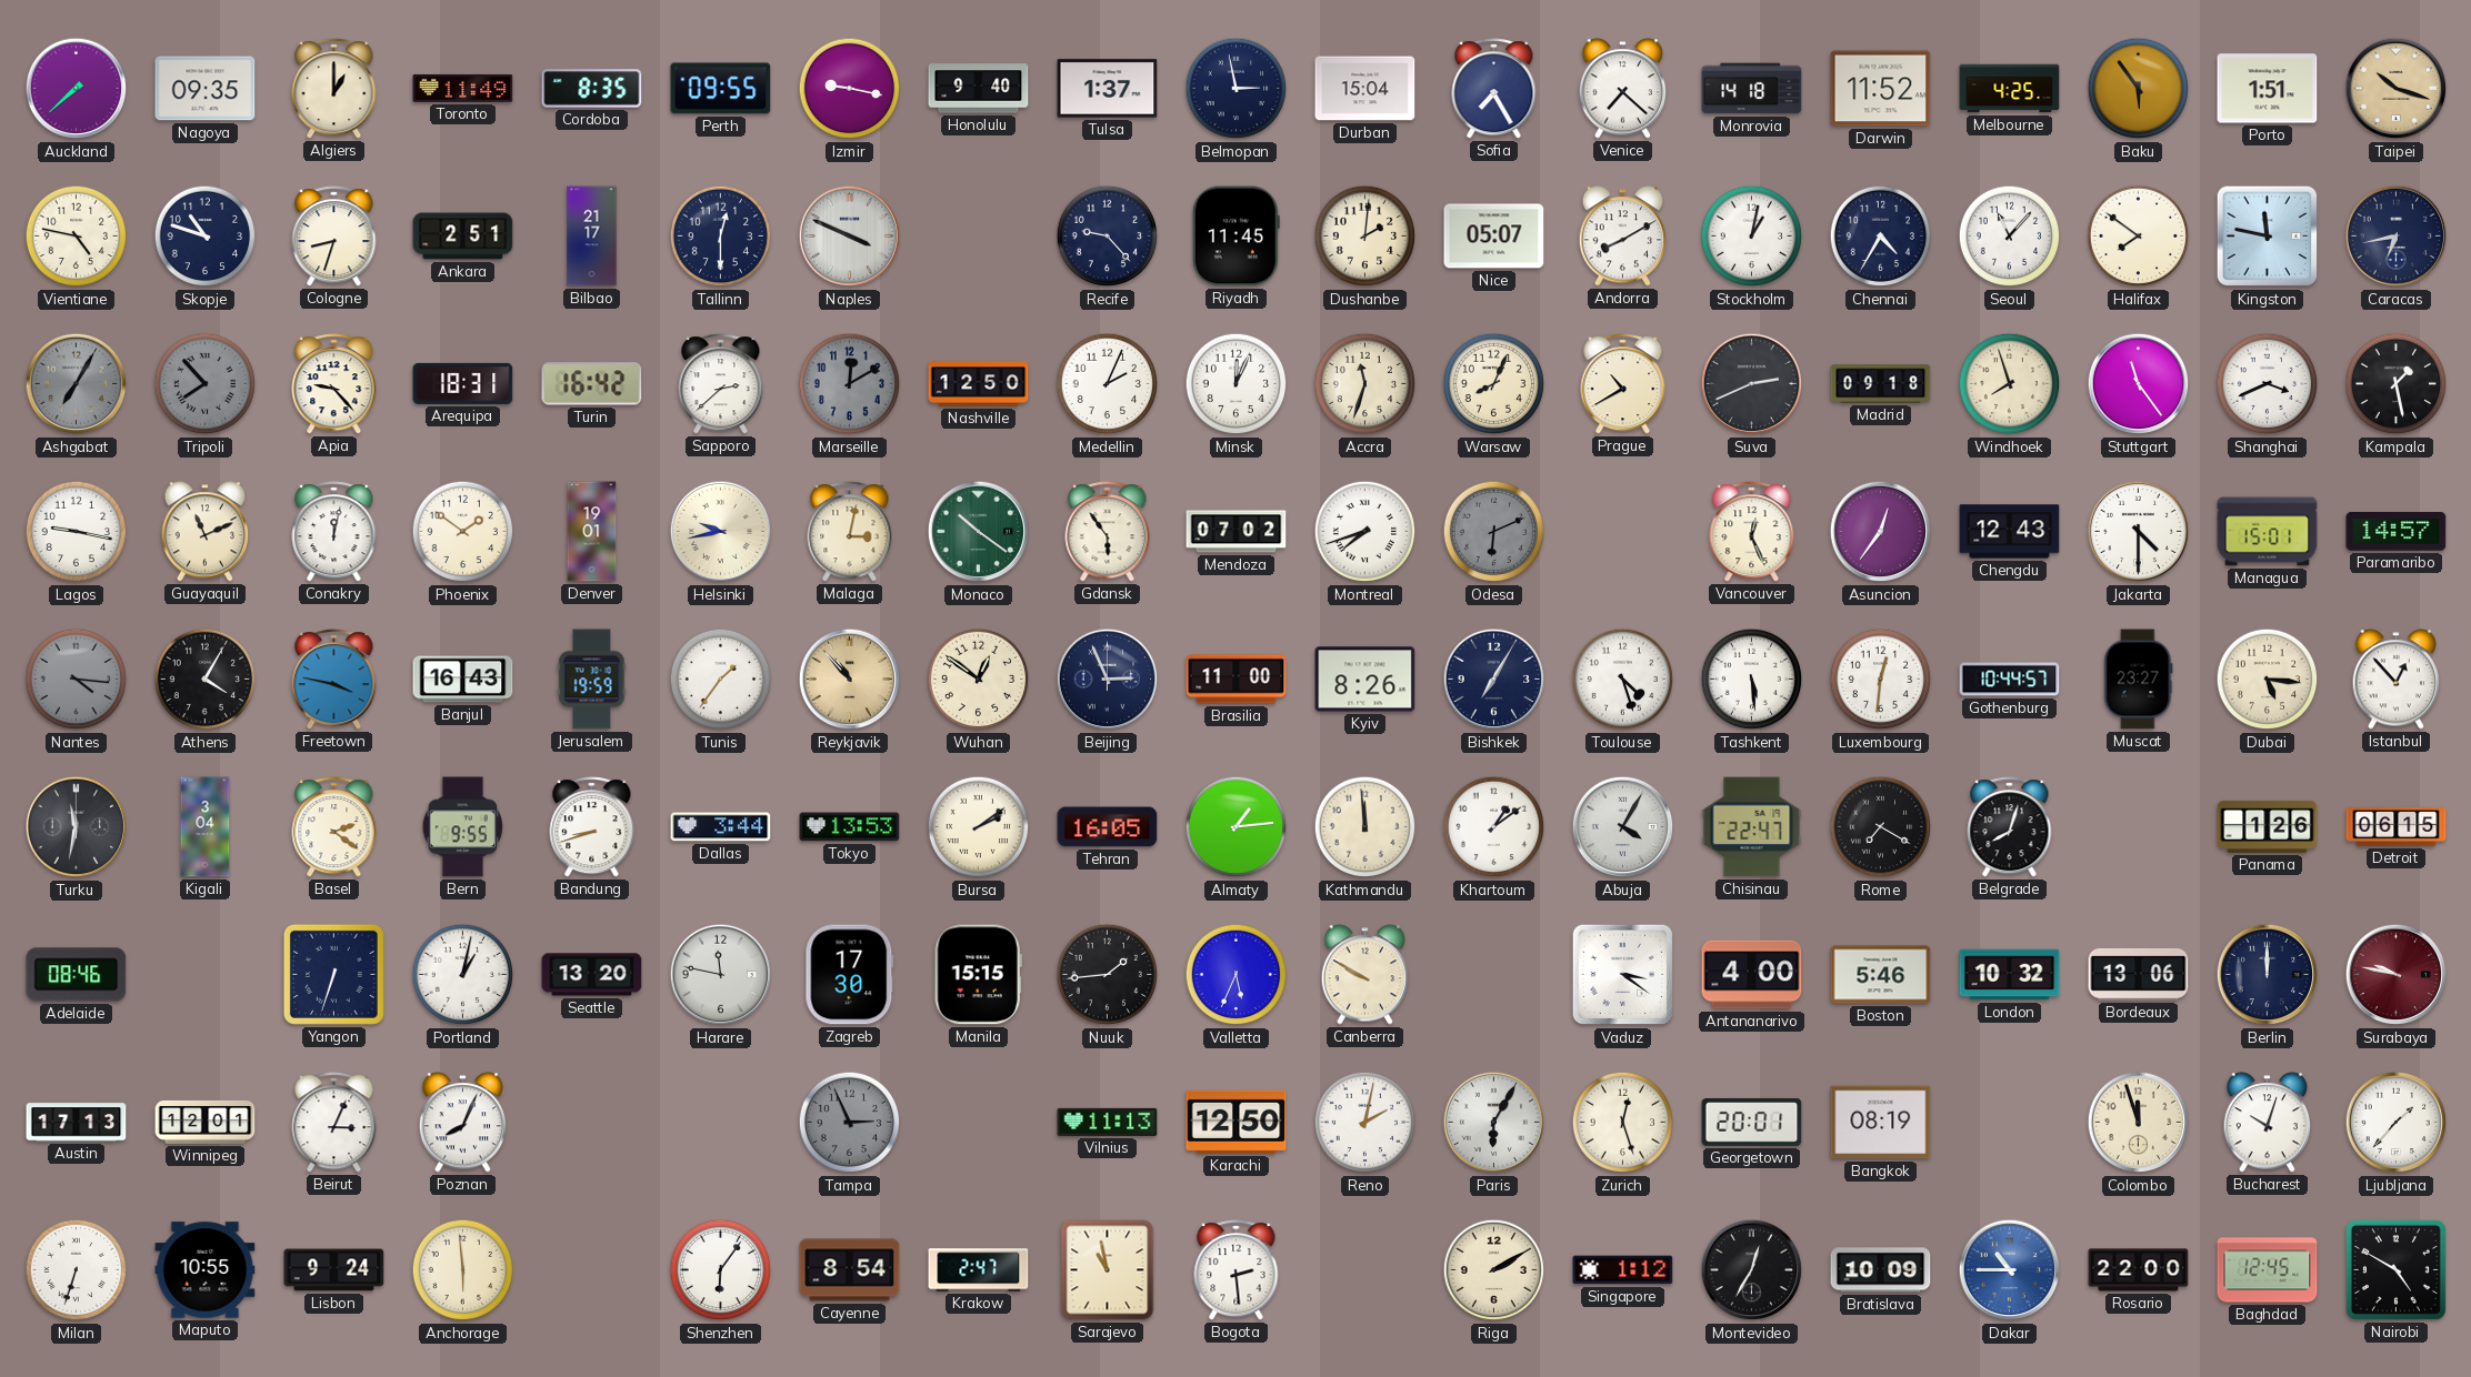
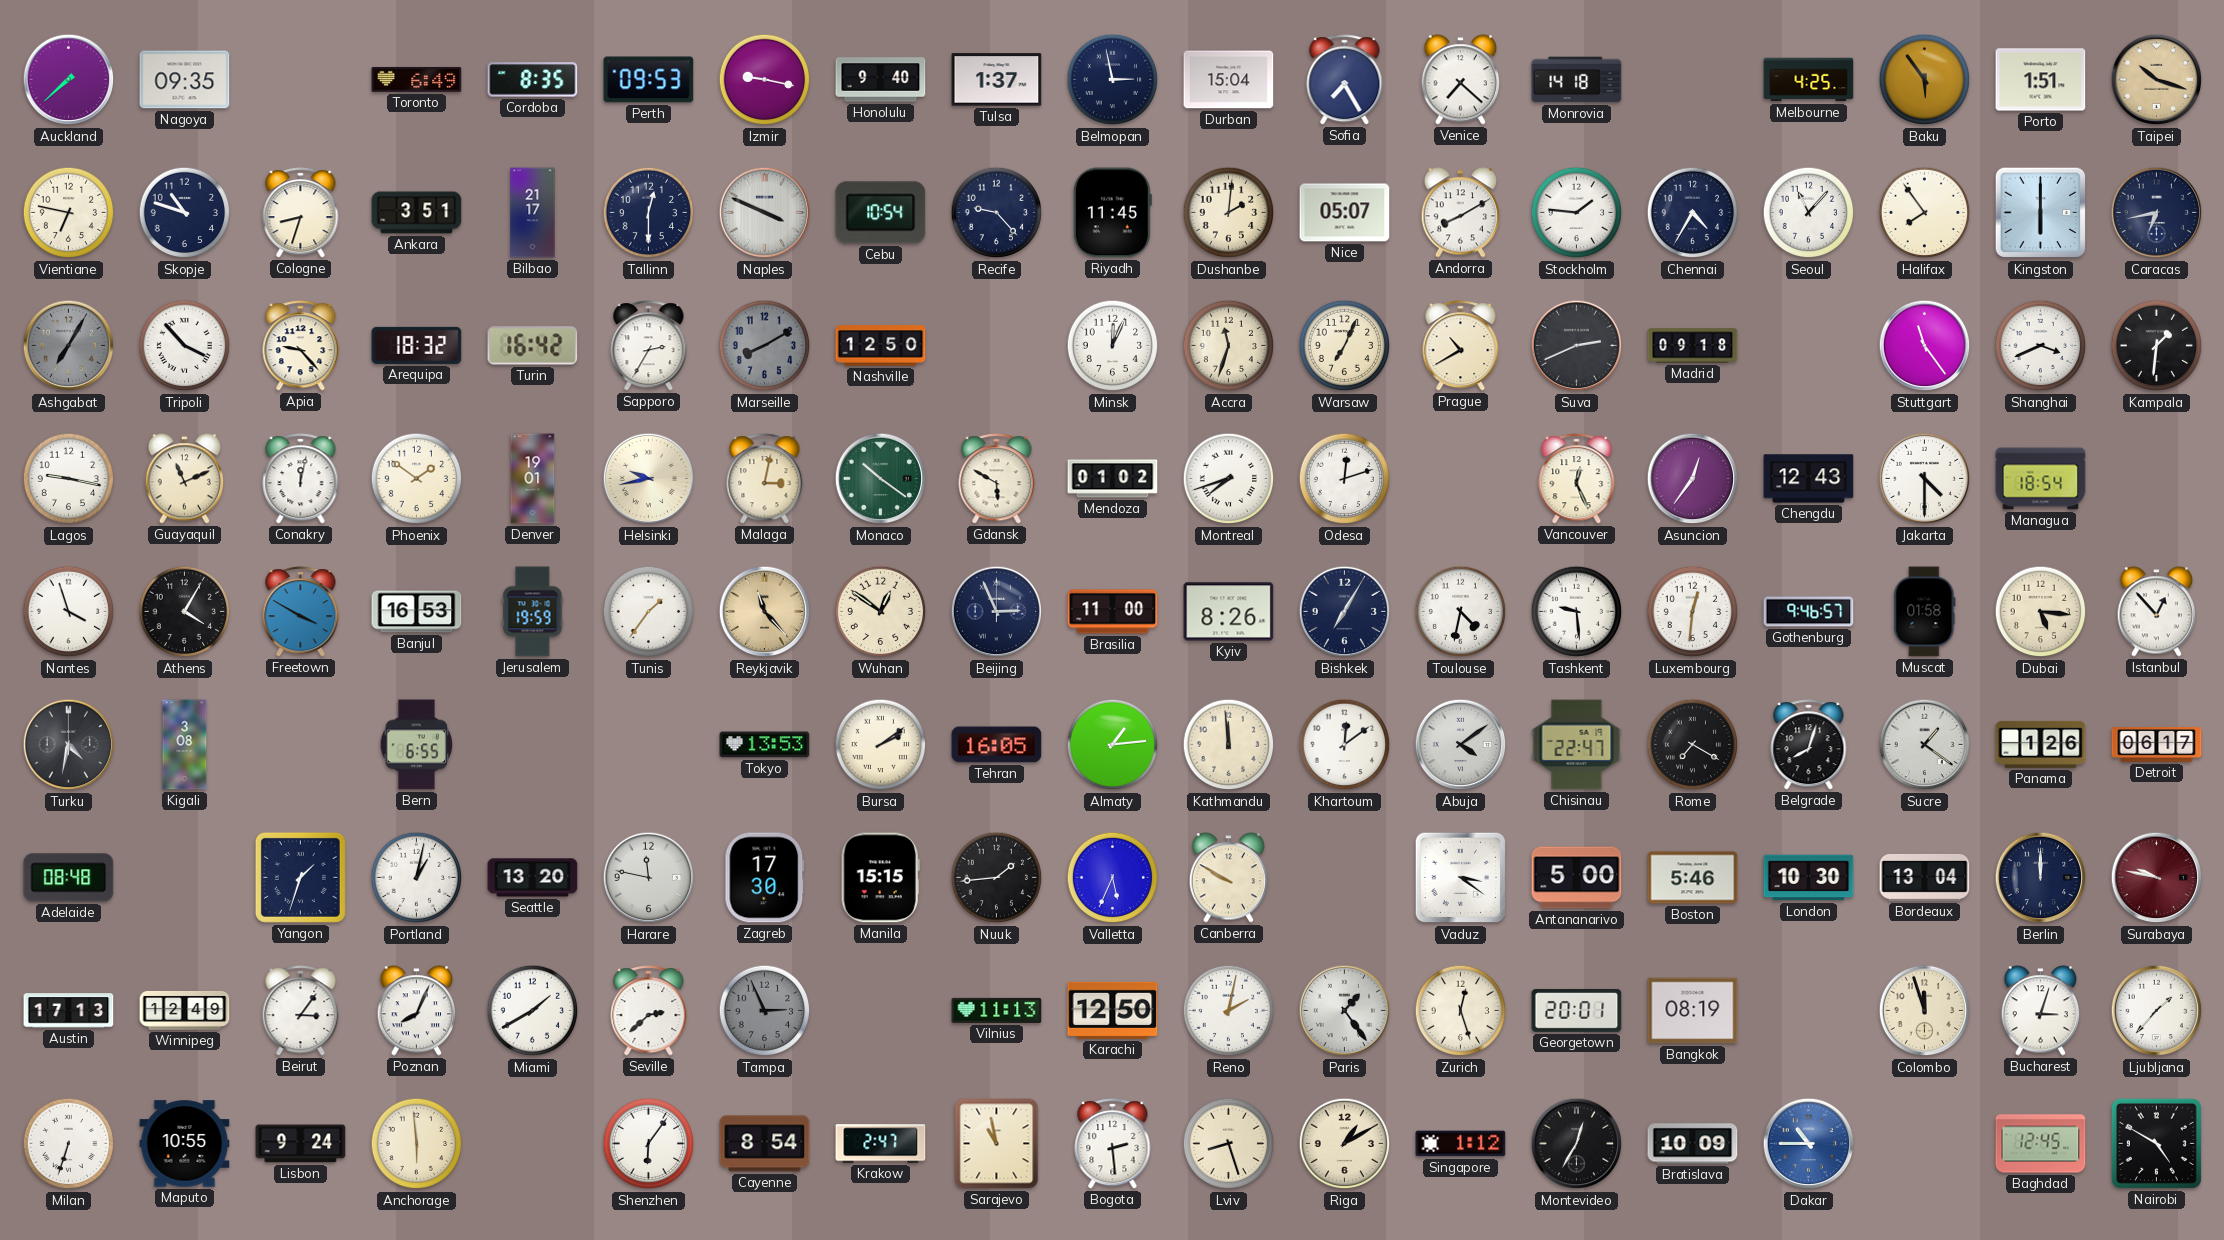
Algiers: 1:00 -> none (334, 89)
Toronto: 11:49 -> 6:49 (417, 80)
Perth: 09:55 -> 09:53 (649, 80)
Darwin: 11:52 -> none (1881, 89)
Vientiane: 4:47 -> 6:47 (69, 213)
Ankara: 2:51 -> 3:51 (417, 213)
Cebu: none -> 10:54 (881, 213)
Stockholm: 1:02 -> 1:46 (1577, 213)
Halifax: 7:51 -> 7:54 (1925, 213)
Kingston: 11:47 -> 6:00 (2041, 213)
Tripoli: 7:53 -> 3:53 (185, 346)
Tripoli dial: grey -> white (185, 346)
Arequipa: 18:31 -> 18:32 (417, 345)
Sapporo: 2:38 -> 2:35 (649, 346)
Marseille: 12:10 -> 8:10 (765, 346)
Medellin: 2:04 -> none (1108, 384)
Warsaw: 8:04 -> 7:04 (1345, 346)
Windhoek: 7:57 -> none (2010, 384)
Kampala: 1:28 -> 1:31 (2157, 346)
Gdansk: 5:54 -> 5:50 (997, 479)
Mendoza: 07:02 -> 01:02 (1113, 479)
Odesa: 6:11 -> 12:12 (1345, 479)
Odesa dial: grey -> white (1345, 479)
Managua: 15:01 -> 18:54 (2041, 479)
Paramaribo: 14:57 -> none (2397, 532)
Nantes: 4:16 -> 3:57 (69, 612)
Nantes dial: grey -> white (69, 612)
Freetown: 3:47 -> 3:50 (301, 612)
Banjul: 16:43 -> 16:53 (417, 612)
Reykjavik: 10:53 -> 11:23 (765, 612)
Toulouse: 4:27 -> 4:32 (1461, 612)
Tashkent: 5:29 -> 9:29 (1577, 612)
Gothenburg: 10:44 -> 9:46 (1809, 612)
Muscat: 23:27 -> 01:58 (1925, 612)
Turku: 11:32 -> 4:32 (69, 745)
Kigali: 3:04 -> 3:08 (185, 745)
Basel: 2:21 -> none (334, 827)
Bern: 9:55 -> 6:55 (417, 745)
Bandung: 8:42 -> none (592, 827)
Dallas: 3:44 -> none (721, 827)
Khartoum: 1:09 -> 12:09 (1345, 745)
Abuja: 4:05 -> 4:09 (1461, 745)
Sucre: none -> 1:21 (1925, 745)
Detroit: 06:15 -> 06:17 (2157, 745)
Adelaide: 08:46 -> 08:48 (69, 878)
Yangon: 6:33 -> 1:33 (300, 877)
Antananarivo: 4:00 -> 5:00 (1577, 878)
London: 10:32 -> 10:30 (1809, 878)
Bordeaux: 13:06 -> 13:04 (1925, 878)
Winnipeg: 12:01 -> 12:49 (185, 1010)
Beirut: 3:04 -> 3:06 (301, 1011)
Miami: none -> 1:40 (533, 1011)
Seville: none -> 2:38 (649, 1011)
Paris: 6:05 -> 1:24 (1345, 1011)
Bucharest: 10:03 -> 3:03 (2041, 1011)
Lviv: none -> 8:27 (1229, 1144)
Riga: 2:10 -> 1:10 (1345, 1144)
Rosario: 22:00 -> none (2139, 1270)
